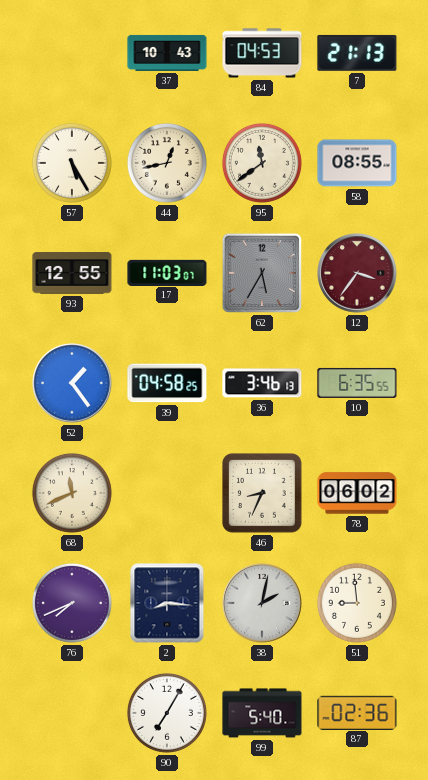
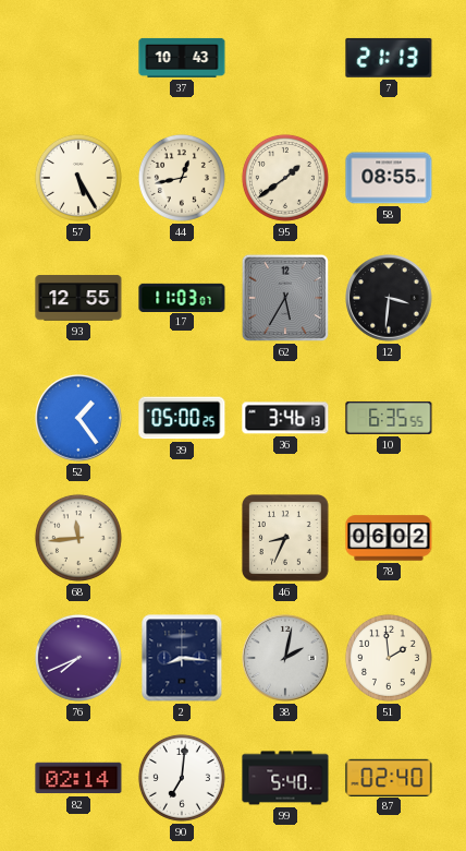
84: 04:53 -> none (262, 53)
95: 11:39 -> 1:39 (285, 178)
12: 3:36 -> 3:31 (389, 298)
12 dial: burgundy -> black (389, 298)
39: 04:58 -> 05:00 (182, 418)
68: 11:41 -> 11:44 (78, 538)
51: 8:59 -> 1:59 (389, 658)
82: none -> 02:14 (78, 778)
90: 7:05 -> 7:01 (182, 778)
87: 02:36 -> 02:40 (389, 777)
